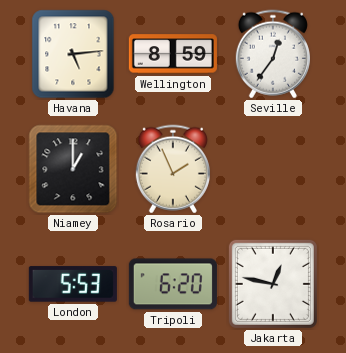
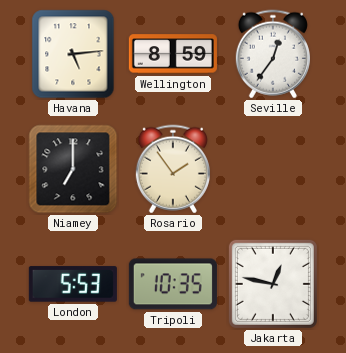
Niamey: 1:00 -> 7:00 (73, 169)
Rosario: 1:56 -> 1:54 (173, 169)
Tripoli: 6:20 -> 10:35 (173, 284)
